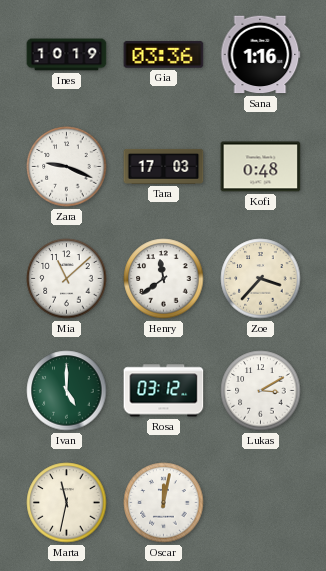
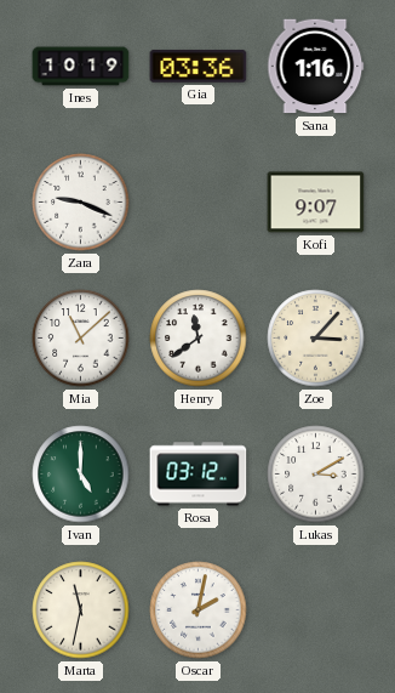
Tara: 17:03 -> none (164, 166)
Kofi: 0:48 -> 9:07 (316, 203)
Zoe: 3:37 -> 3:07 (316, 339)
Oscar: 12:02 -> 2:02 (199, 610)
